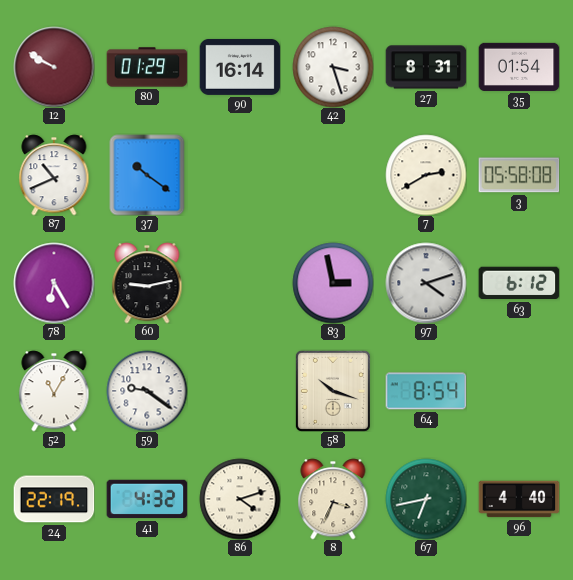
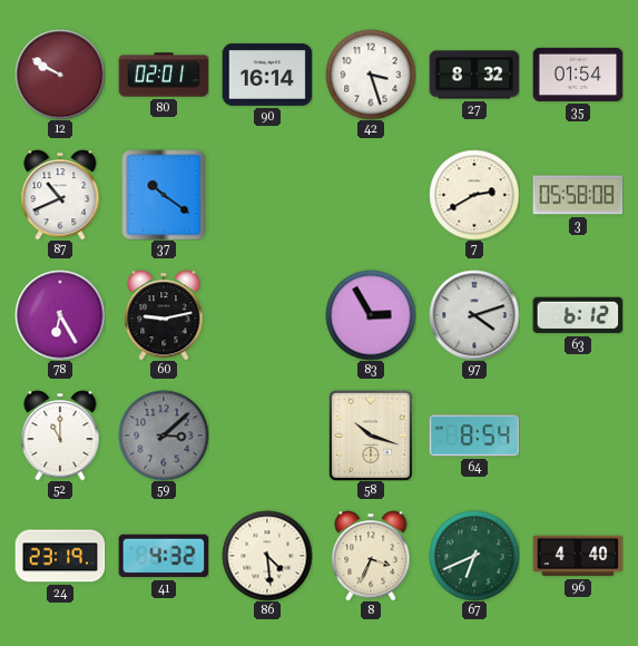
80: 01:29 -> 02:01 (164, 75)
27: 8:31 -> 8:32 (474, 75)
83: 2:58 -> 2:55 (371, 315)
52: 11:05 -> 11:00 (60, 435)
59: 9:21 -> 3:08 (164, 435)
59 dial: white -> grey (164, 435)
24: 22:19 -> 23:19 (60, 556)
86: 4:12 -> 4:29 (267, 556)
67: 6:43 -> 6:41 (474, 556)
